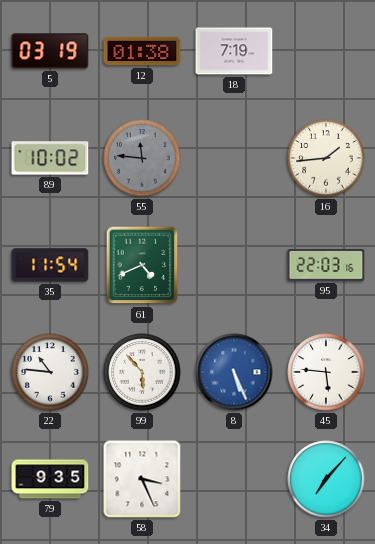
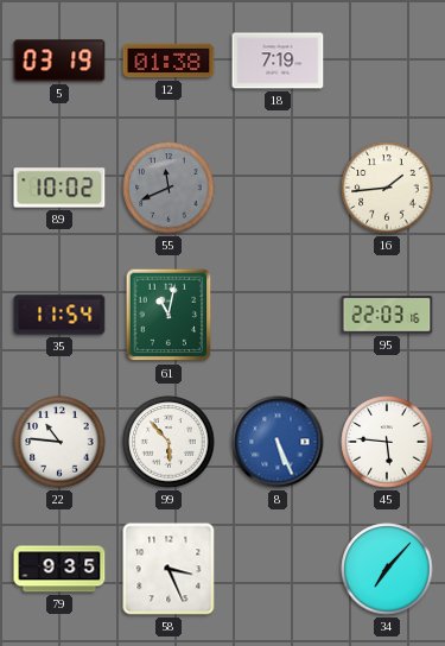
55: 11:46 -> 11:41 (169, 188)
61: 4:41 -> 11:02 (169, 315)
